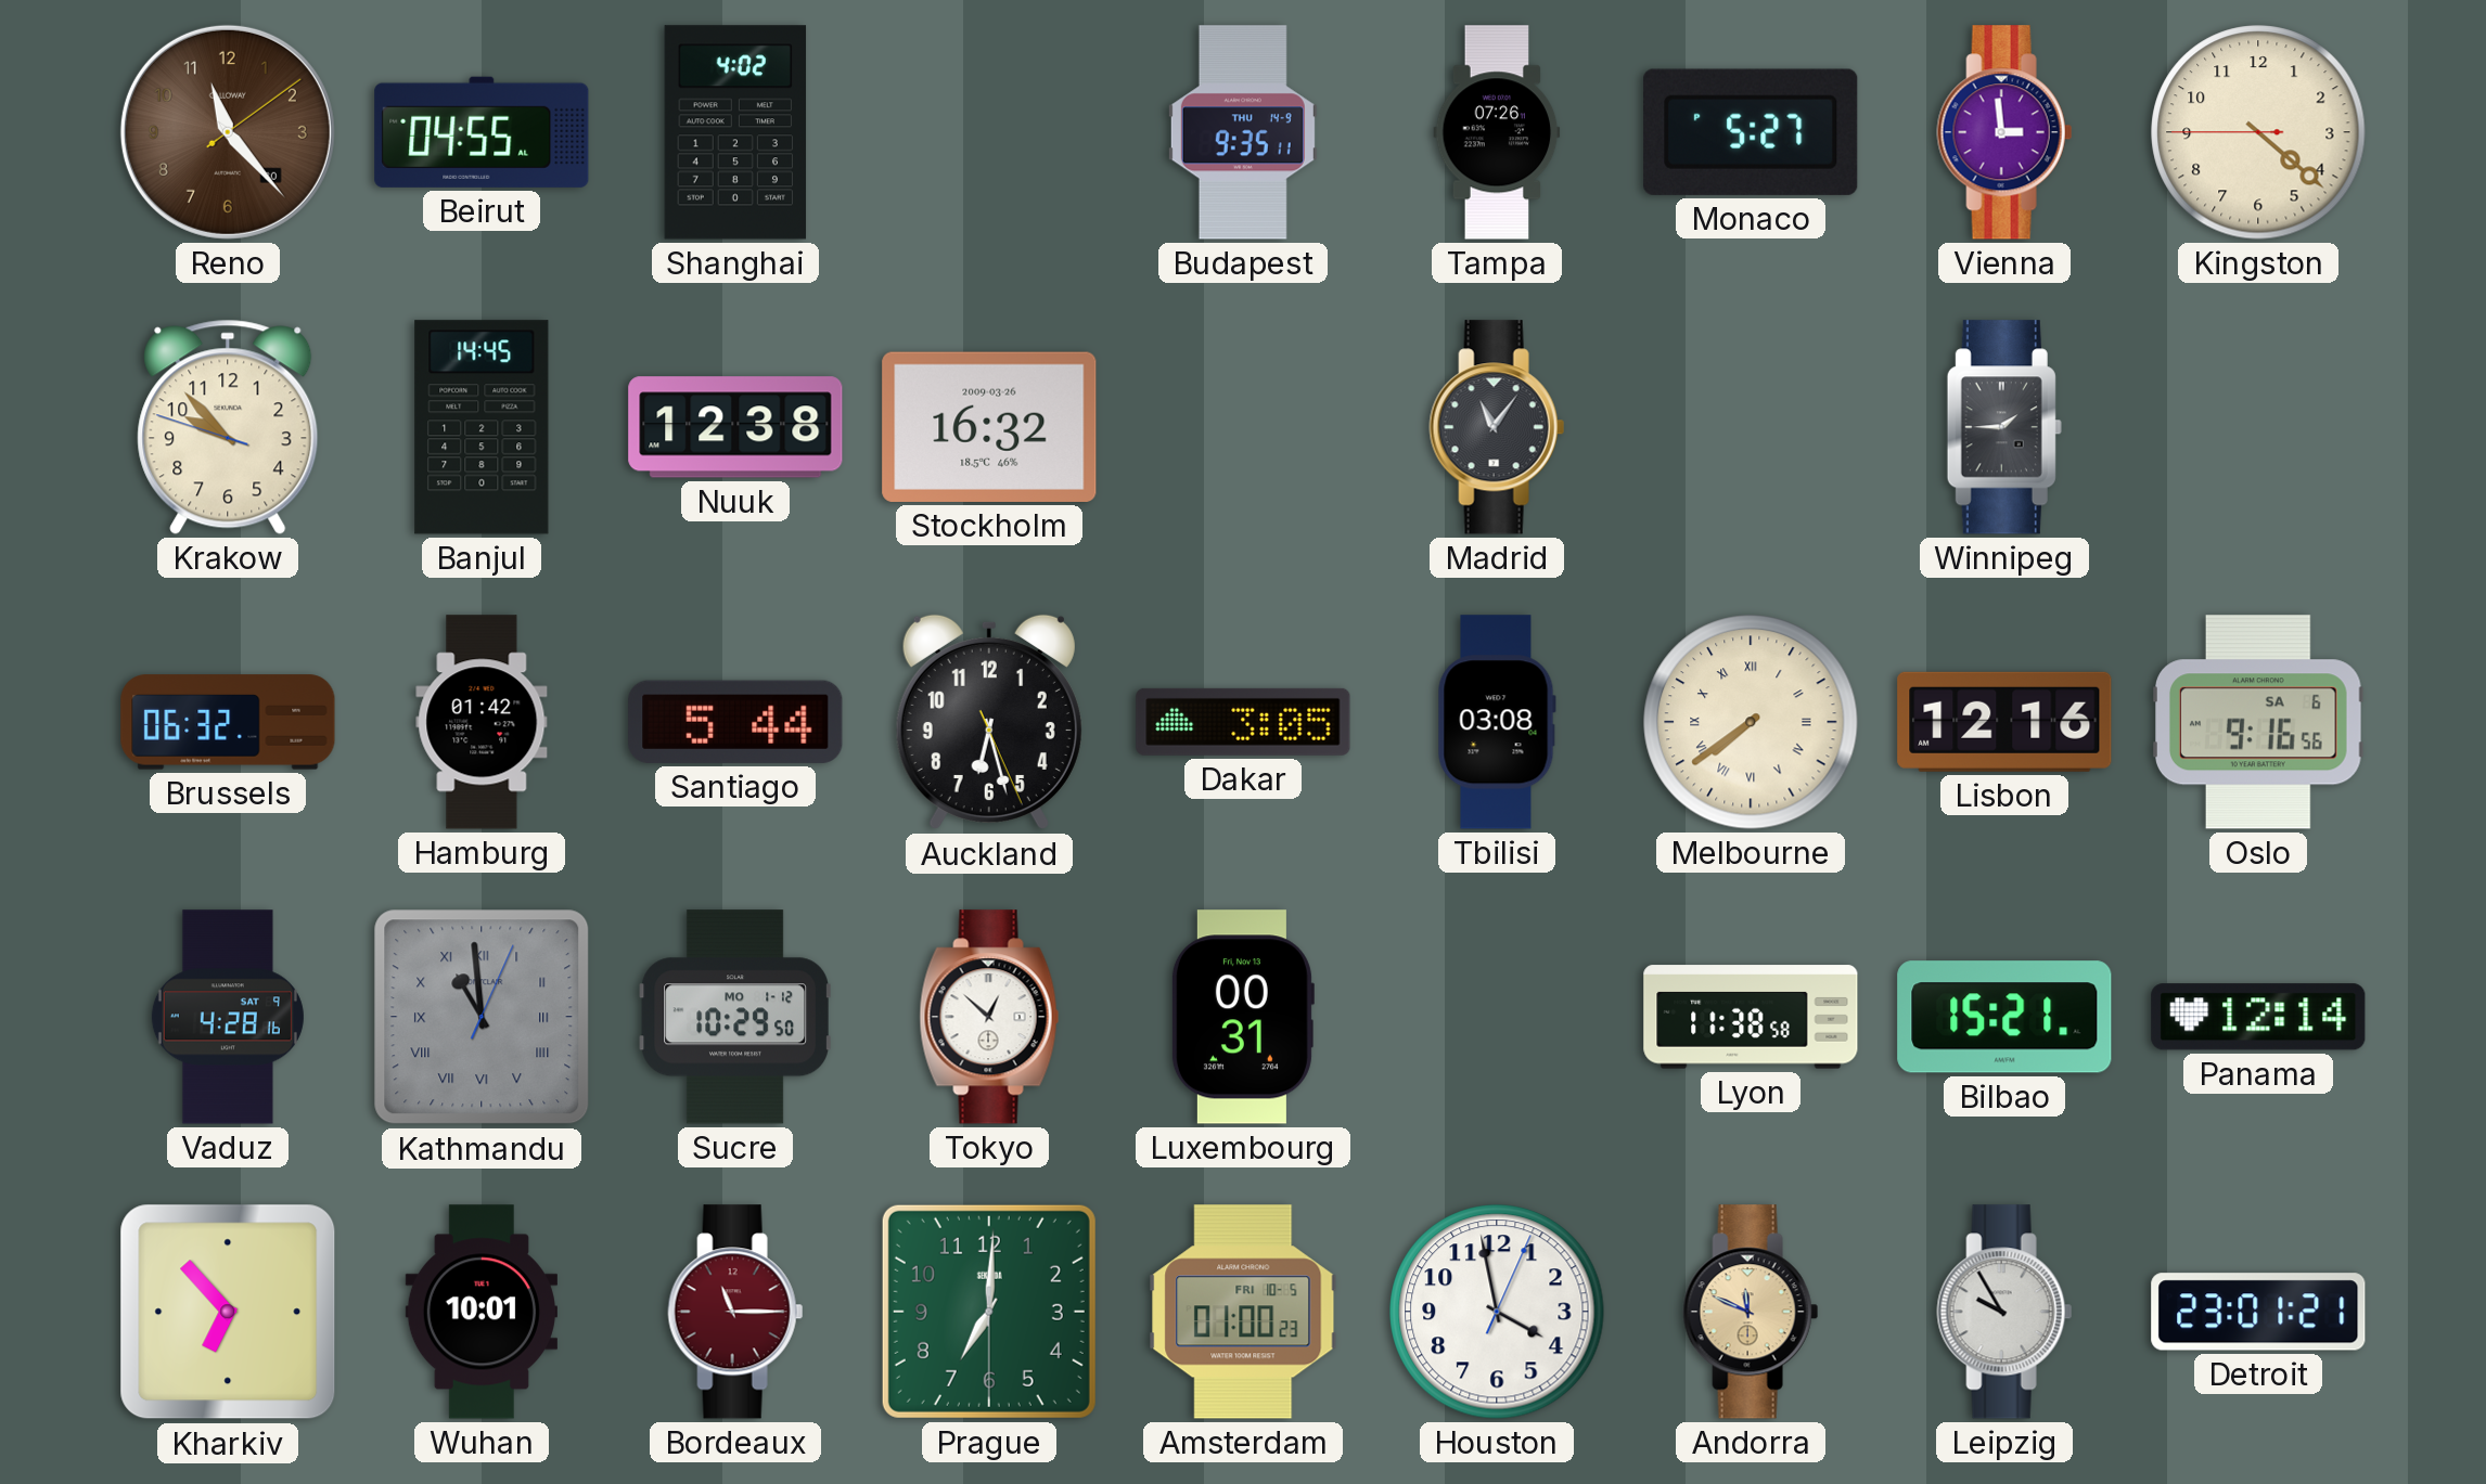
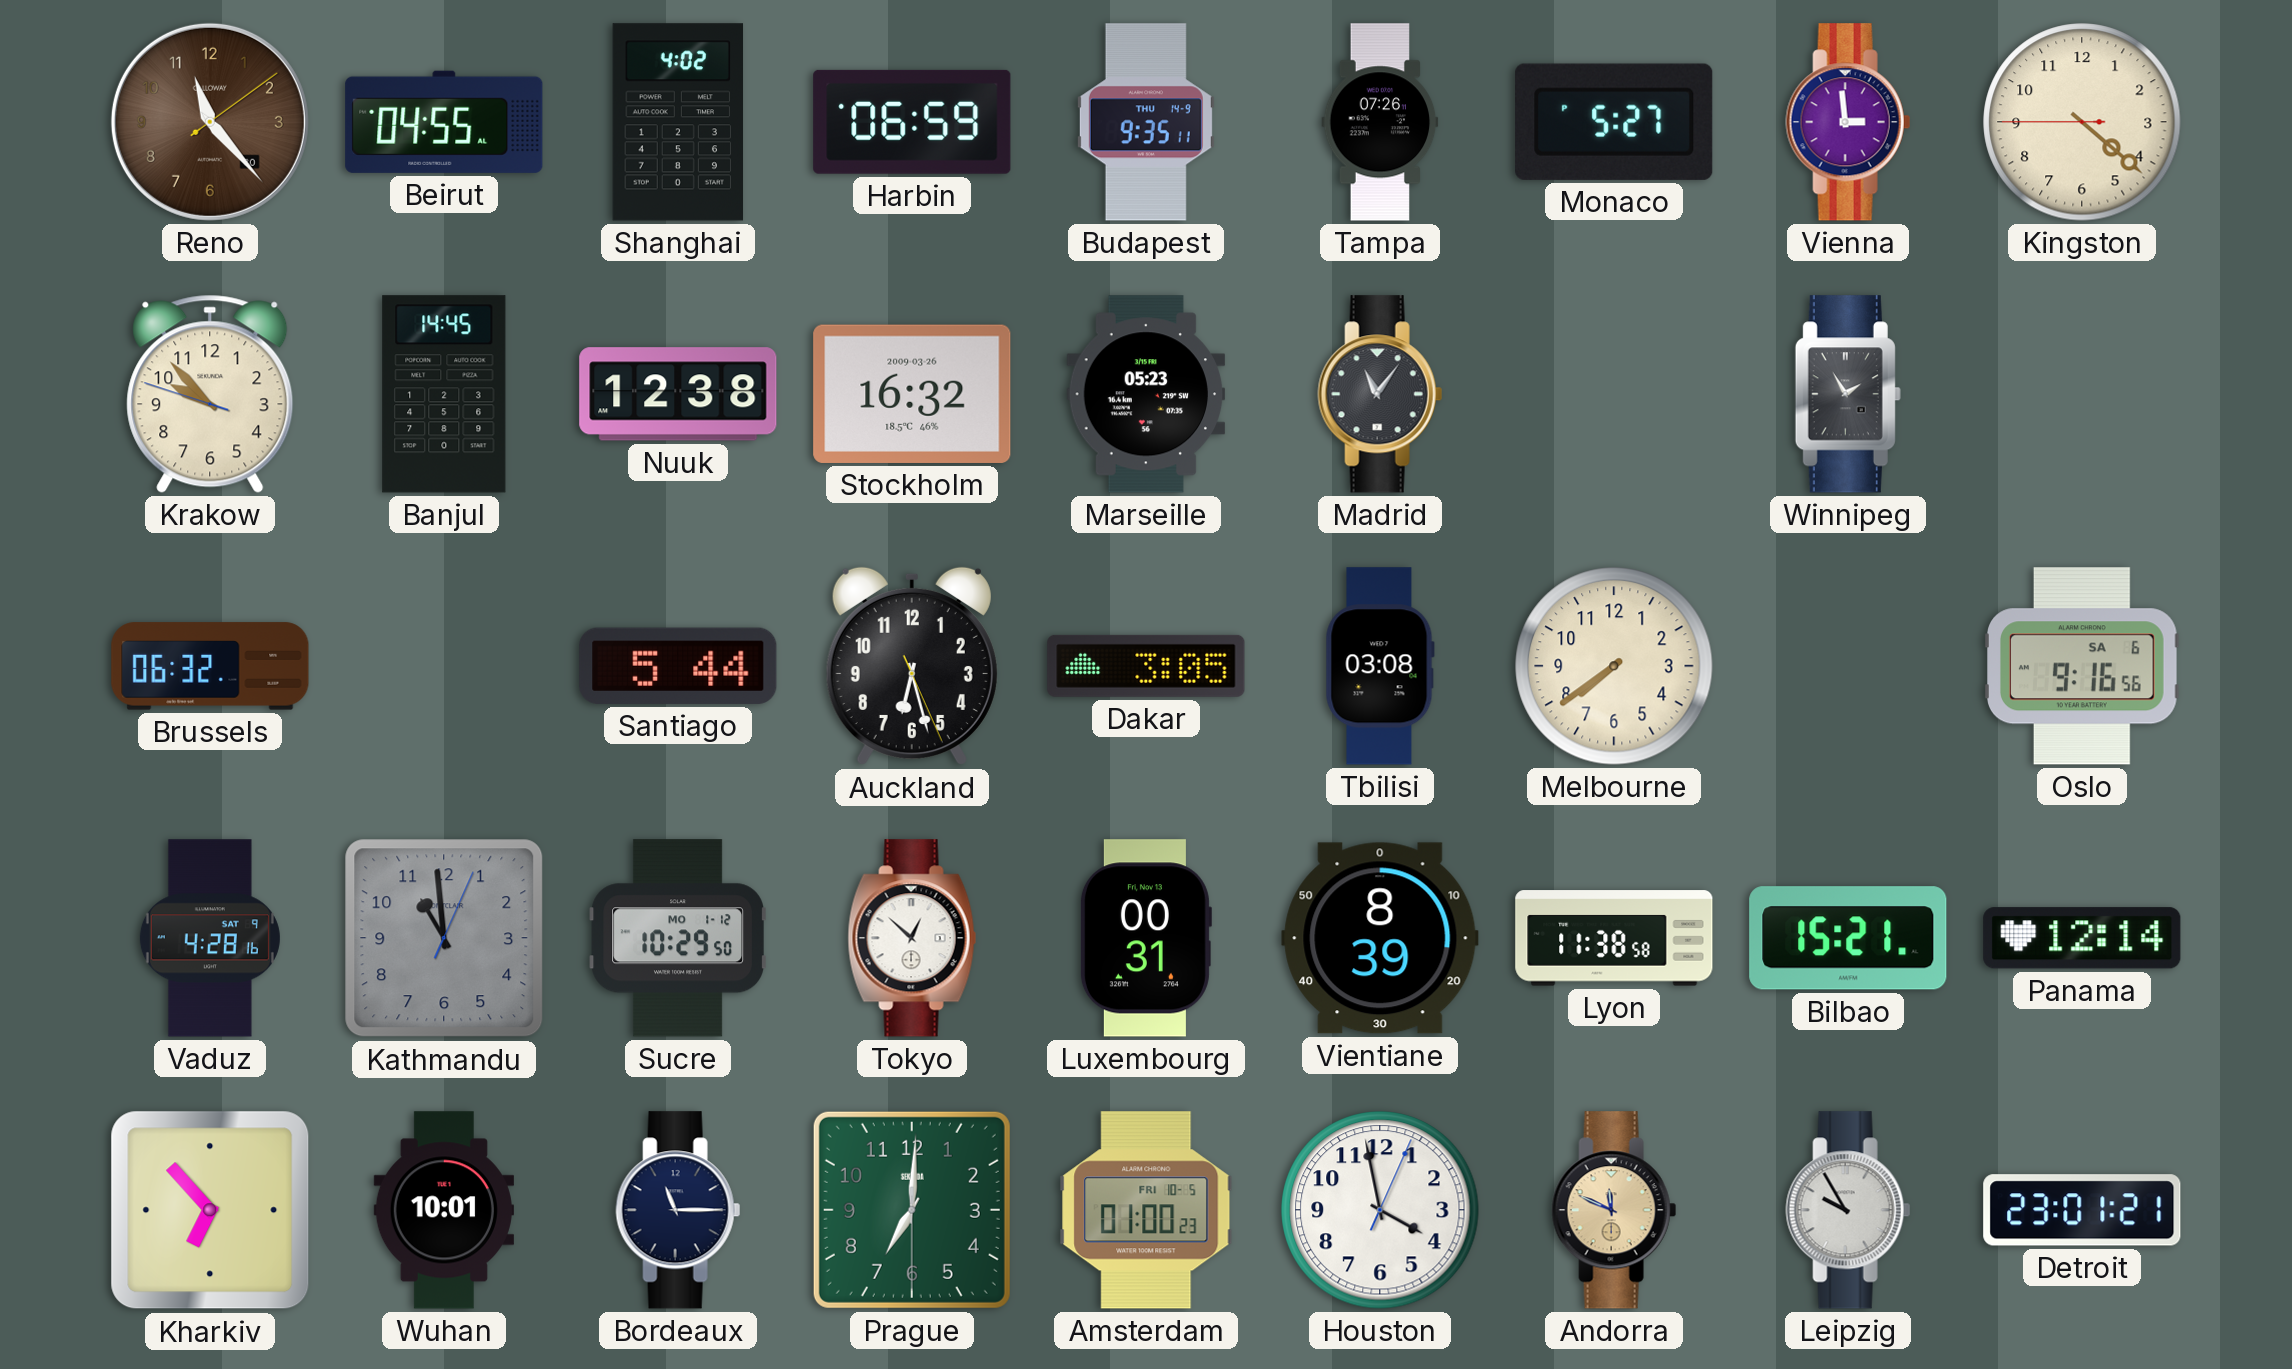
Harbin: none -> 06:59 (912, 122)
Marseille: none -> 05:23 (1146, 394)
Winnipeg: 1:45 -> 1:55 (1848, 394)
Hamburg: 01:42 -> none (482, 722)
Melbourne numerals: Roman -> Arabic (1614, 666)
Lisbon: 12:16 -> none (2004, 722)
Kathmandu numerals: Roman -> Arabic (444, 938)
Vientiane: none -> 8:39 (1380, 938)
Bordeaux dial: burgundy -> navy (678, 1210)
